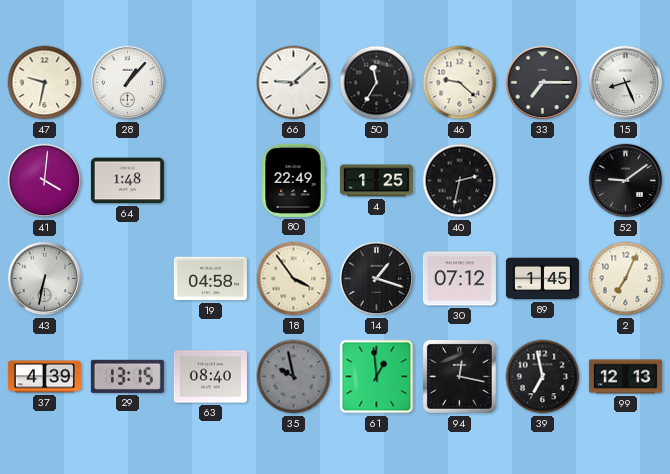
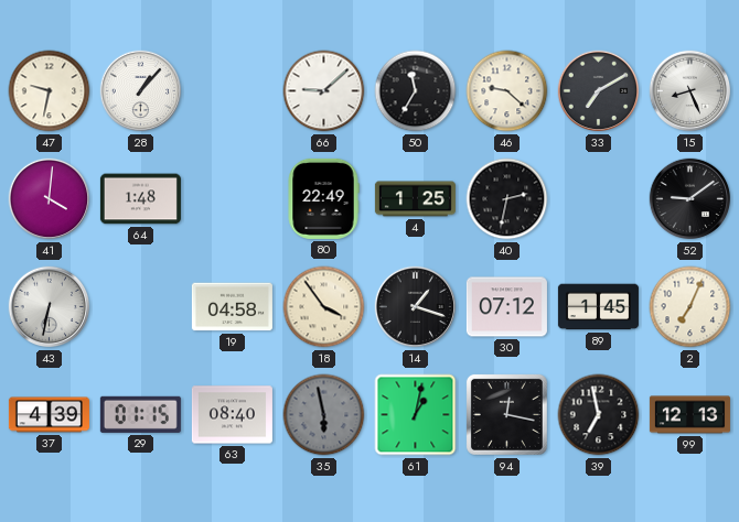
33: 7:15 -> 7:10 (599, 91)
29: 13:15 -> 01:15 (140, 414)
35: 9:58 -> 5:58 (324, 415)
61: 12:59 -> 1:02 (416, 415)
